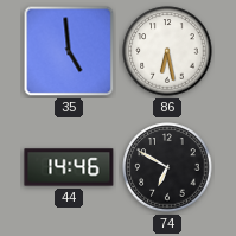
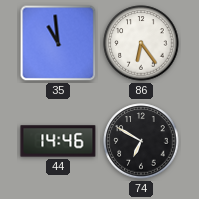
35: 4:59 -> 10:59 (58, 43)
86: 6:28 -> 6:24 (141, 43)
